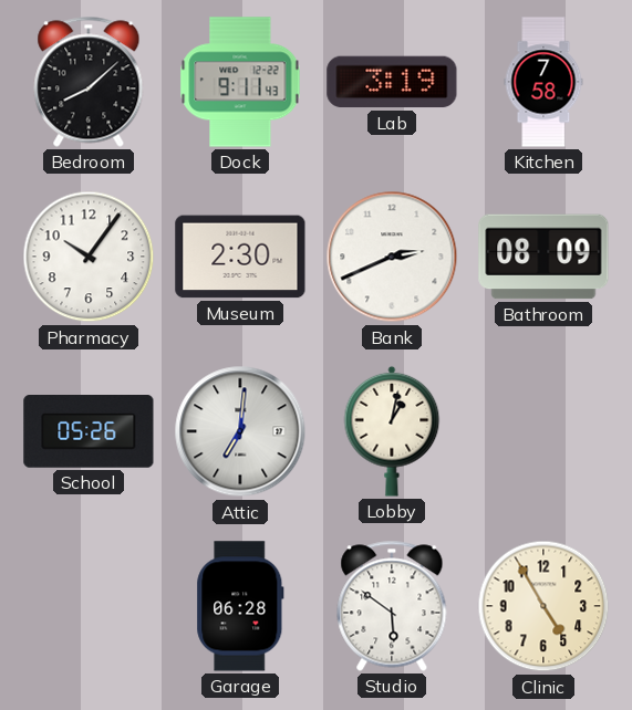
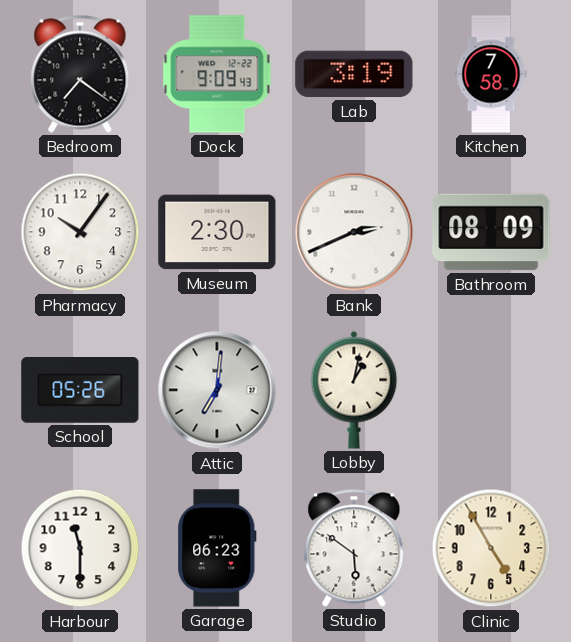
Bedroom: 8:08 -> 7:21 (80, 74)
Dock: 9:11 -> 9:09 (217, 74)
Harbour: none -> 11:30 (80, 548)
Garage: 06:28 -> 06:23 (217, 548)
